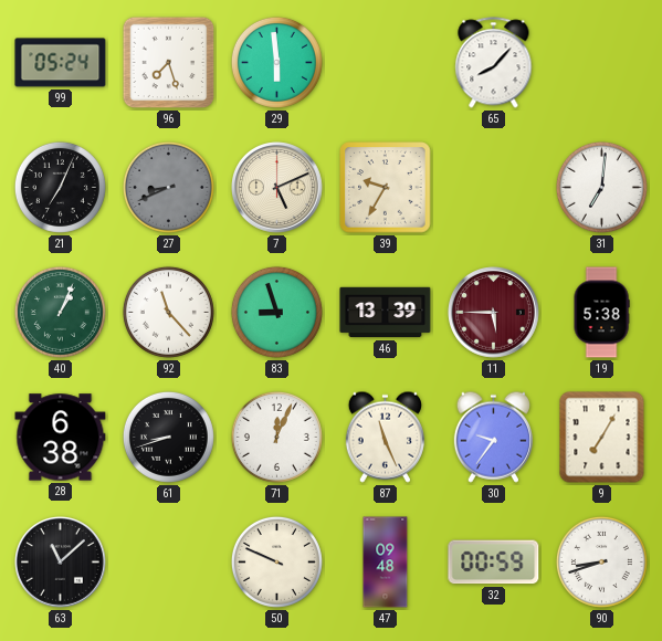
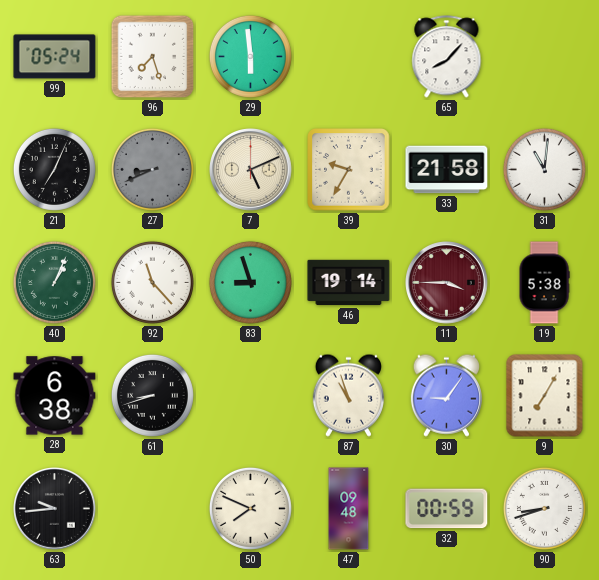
33: none -> 21:58 (447, 170)
31: 7:01 -> 11:01 (544, 169)
46: 13:39 -> 19:14 (349, 283)
11: 5:45 -> 3:45 (447, 283)
71: 12:04 -> none (276, 437)
87: 11:26 -> 10:57 (348, 395)
30: 9:36 -> 9:06 (446, 395)
63: 11:08 -> 9:44 (55, 509)
50: 9:49 -> 7:49 (250, 508)
